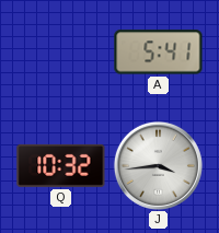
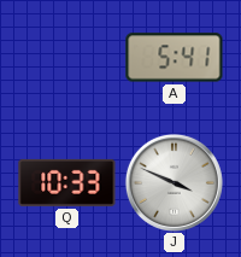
Q: 10:32 -> 10:33 (67, 182)
J: 3:44 -> 3:49 (174, 182)
